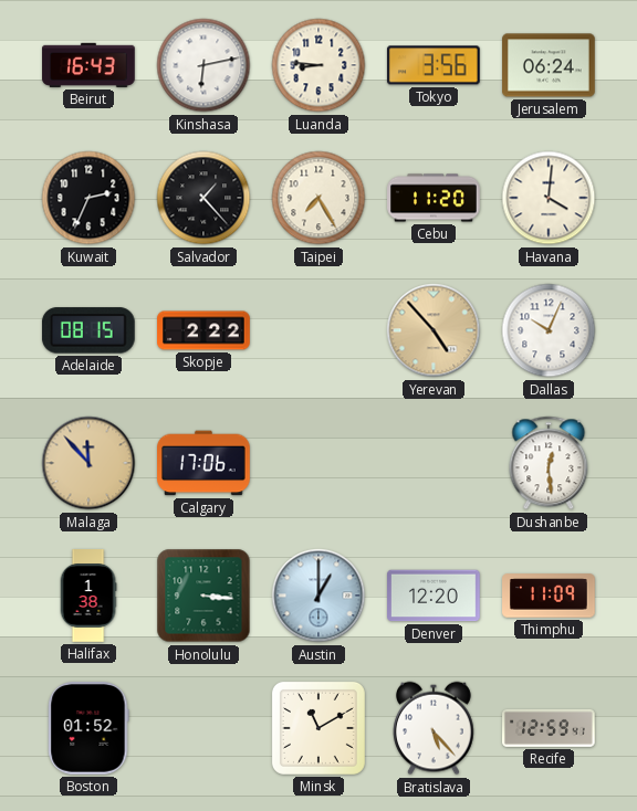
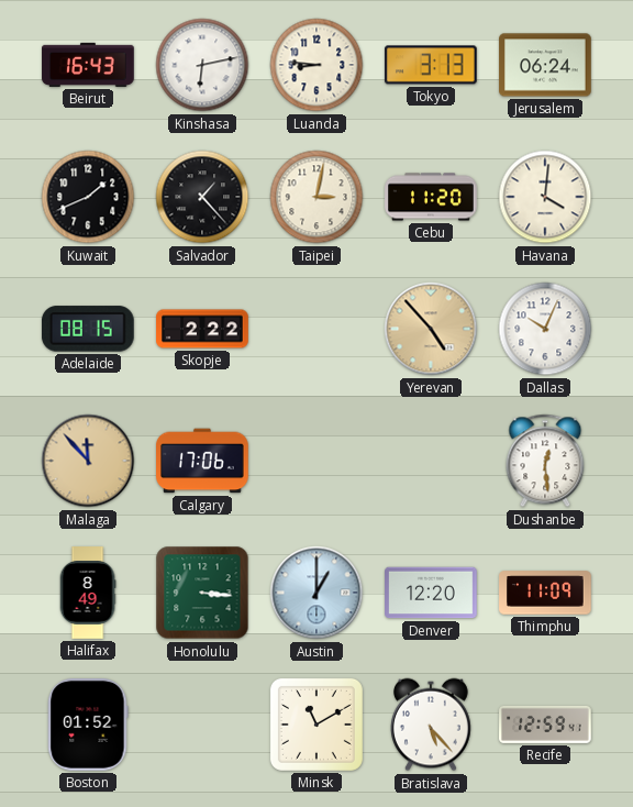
Tokyo: 3:56 -> 3:13 (431, 65)
Kuwait: 2:34 -> 1:41 (88, 197)
Taipei: 7:25 -> 3:02 (316, 197)
Halifax: 1:38 -> 8:49 (88, 593)
